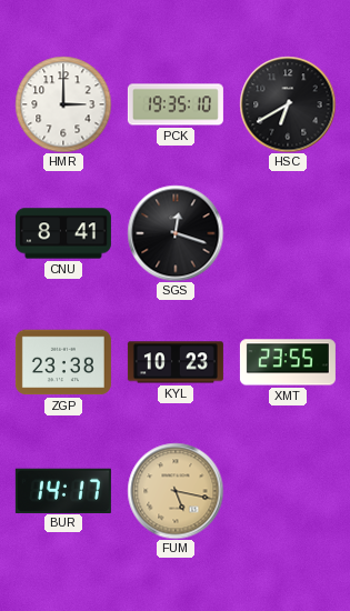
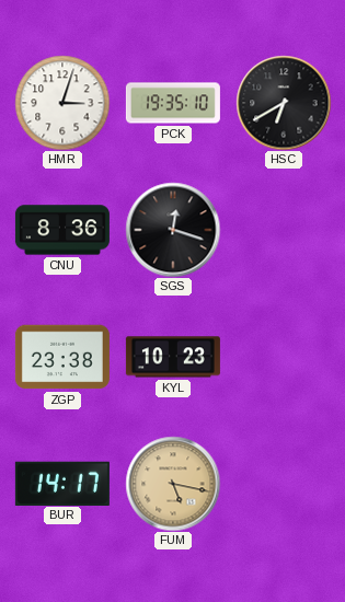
HMR: 3:00 -> 3:03 (62, 103)
CNU: 8:41 -> 8:36 (62, 230)
XMT: 23:55 -> none (288, 362)
